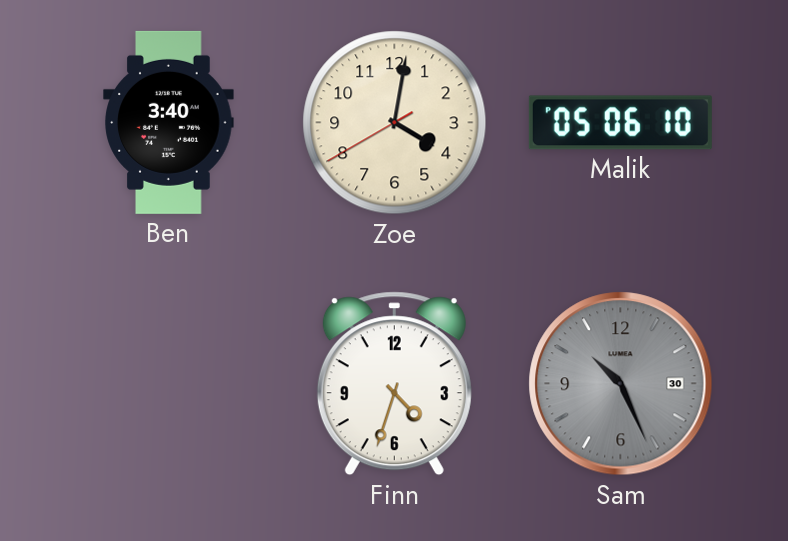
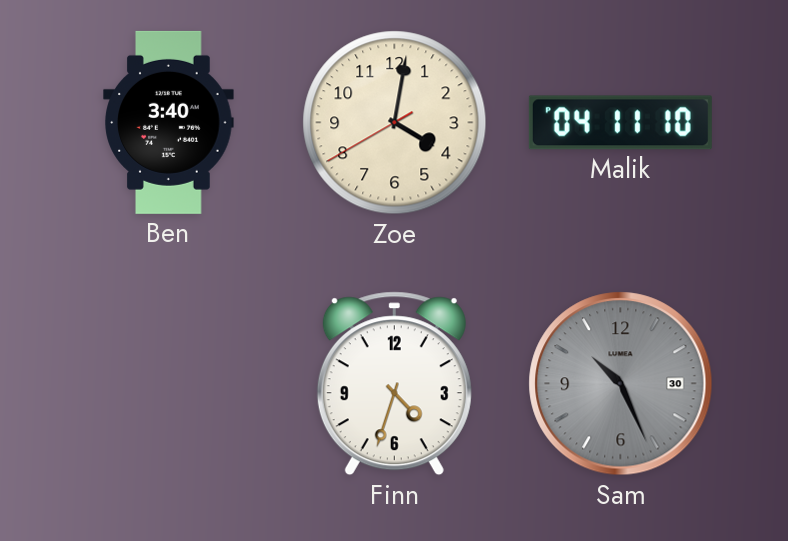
Malik: 05:06 -> 04:11 (620, 123)
